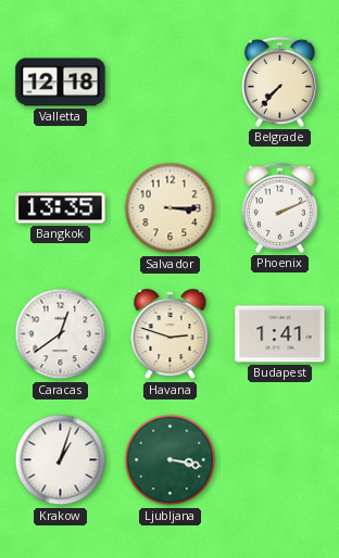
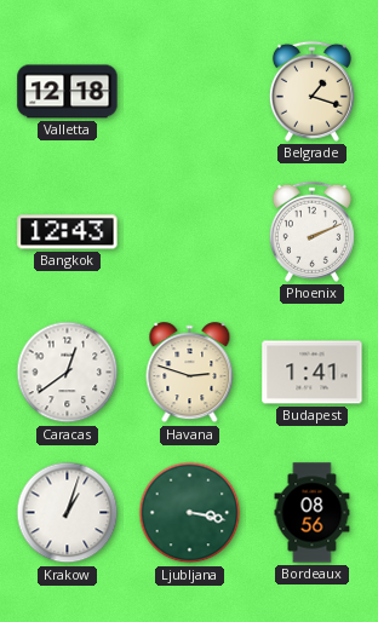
Belgrade: 7:37 -> 1:18 (311, 91)
Bangkok: 13:35 -> 12:43 (68, 232)
Salvador: 3:15 -> none (171, 208)
Bordeaux: none -> 08:56 (313, 513)
